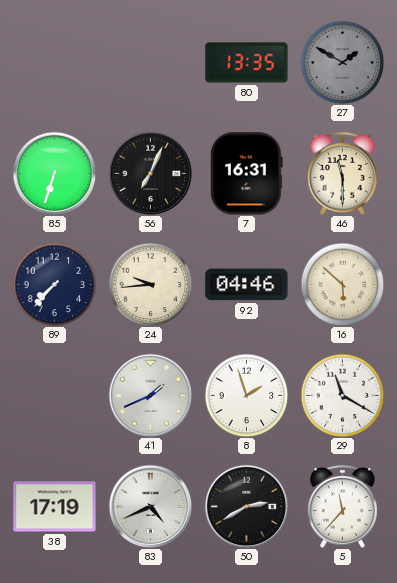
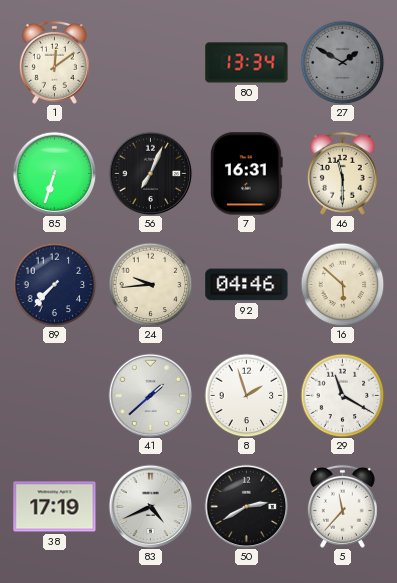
1: none -> 12:09 (54, 62)
80: 13:35 -> 13:34 (247, 63)
41: 1:41 -> 1:38 (150, 395)
